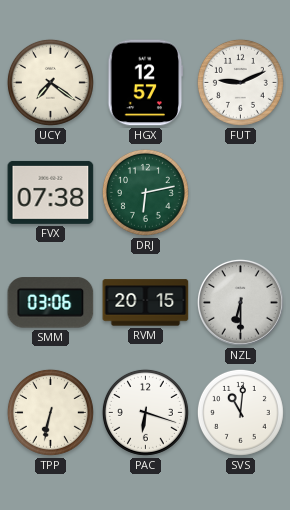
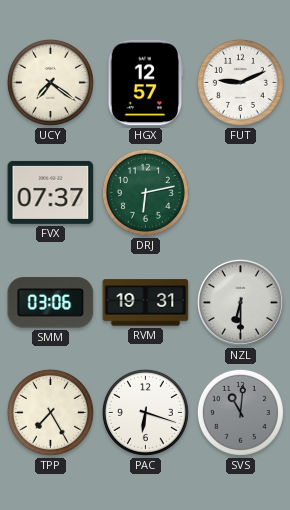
FVX: 07:38 -> 07:37 (51, 192)
RVM: 20:15 -> 19:31 (146, 303)
TPP: 6:32 -> 7:25 (50, 412)
SVS dial: white -> grey (240, 412)
